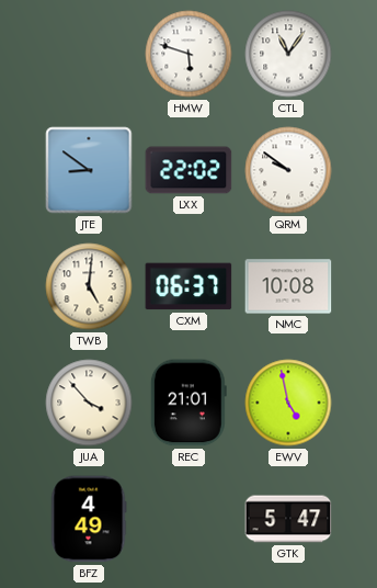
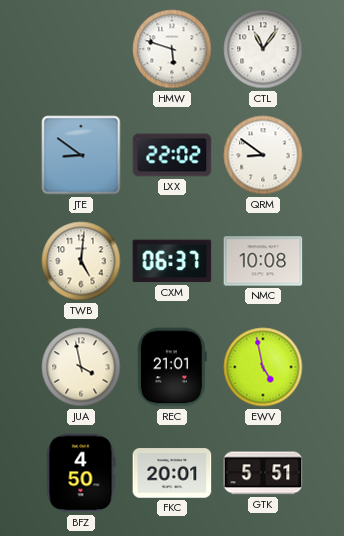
QRM: 9:51 -> 8:51 (263, 155)
JUA: 3:53 -> 3:58 (81, 367)
BFZ: 4:49 -> 4:50 (81, 473)
FKC: none -> 20:01 (172, 473)
GTK: 5:47 -> 5:51 (263, 473)
